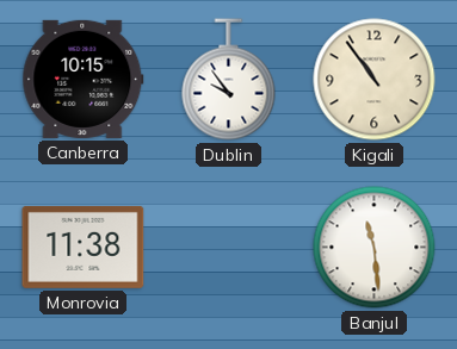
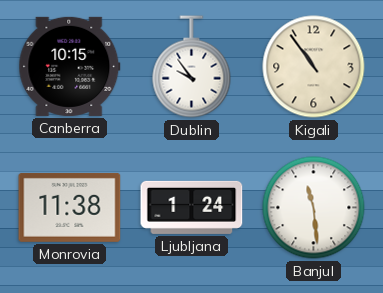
Ljubljana: none -> 1:24 (192, 207)
